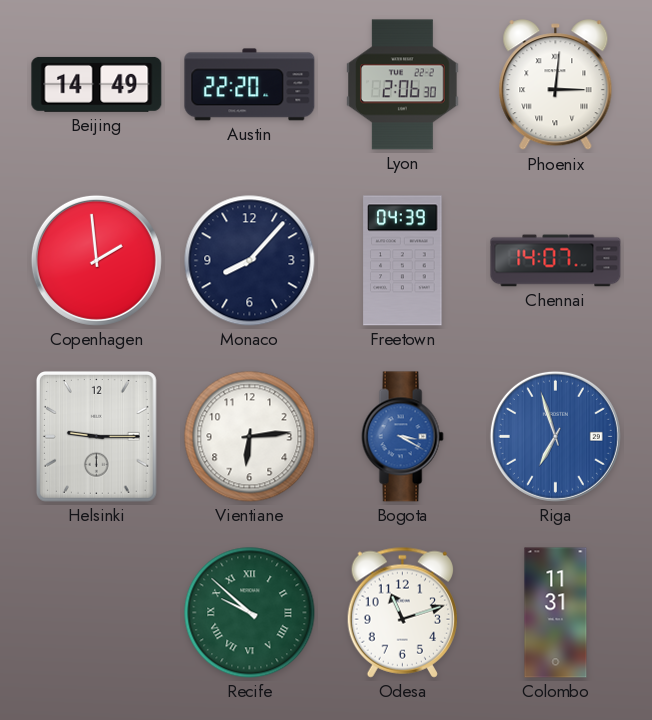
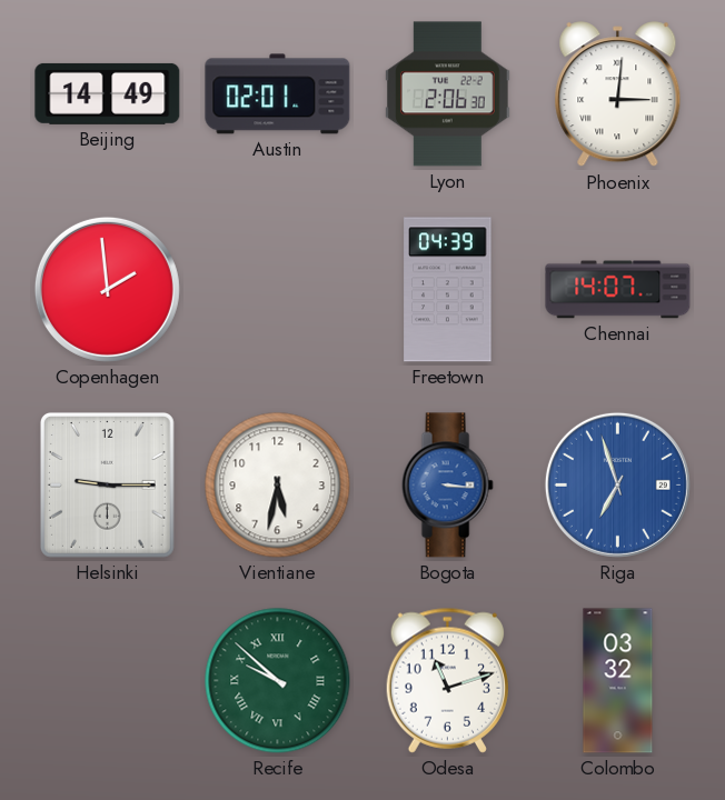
Austin: 22:20 -> 02:01 (278, 94)
Monaco: 8:07 -> none (250, 261)
Vientiane: 6:14 -> 5:32 (278, 486)
Bogota: 3:20 -> 3:16 (447, 486)
Colombo: 11:31 -> 03:32 (618, 681)
